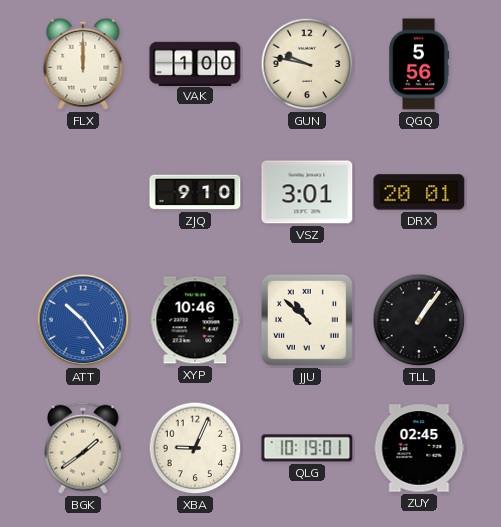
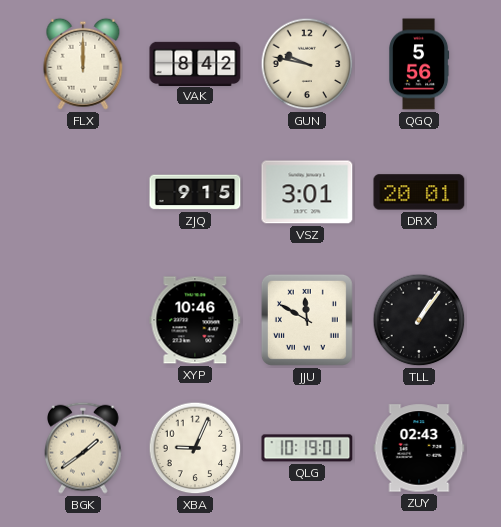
VAK: 1:00 -> 8:42 (195, 63)
ZJQ: 9:10 -> 9:15 (195, 192)
ATT: 10:24 -> none (83, 320)
JJU: 10:52 -> 11:50 (307, 320)
ZUY: 02:45 -> 02:43 (419, 448)
